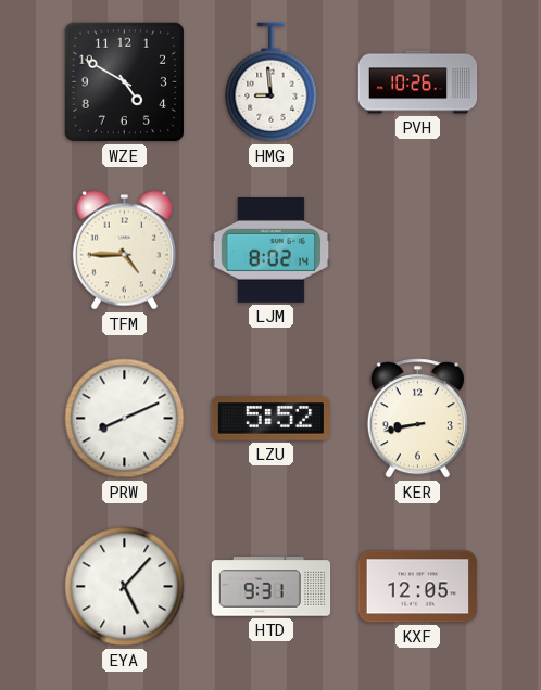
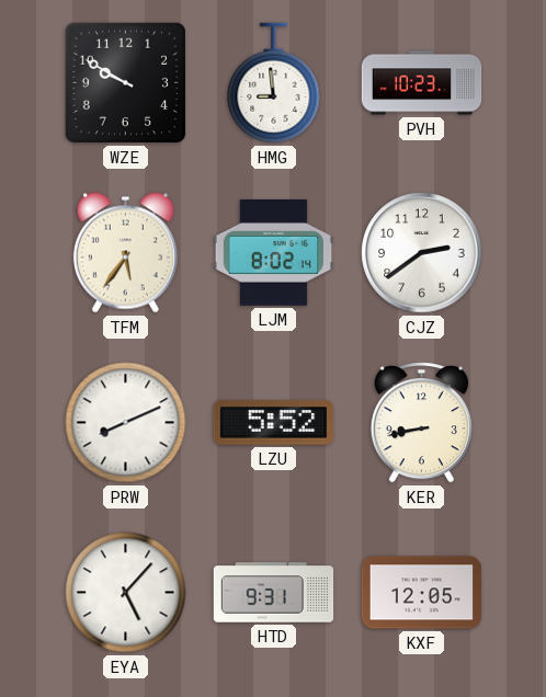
WZE: 4:50 -> 9:50 (125, 82)
PVH: 10:26 -> 10:23 (422, 83)
TFM: 4:45 -> 5:36 (125, 253)
CJZ: none -> 2:39 (422, 253)
